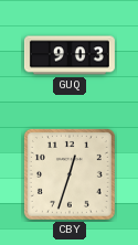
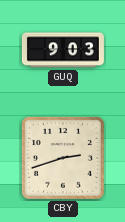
CBY: 12:33 -> 2:42 (63, 158)
